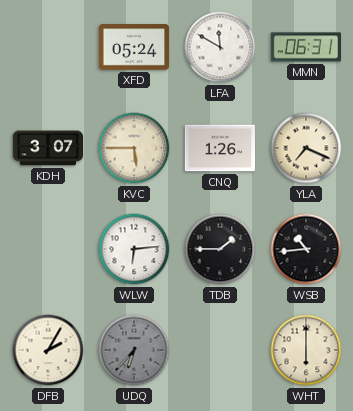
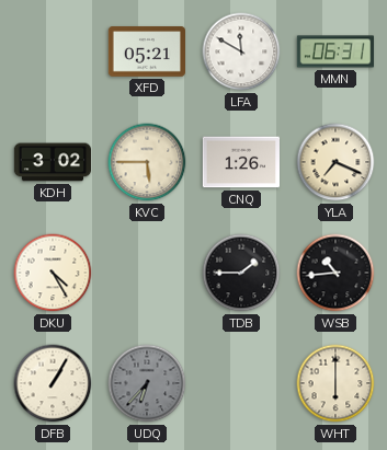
XFD: 05:24 -> 05:21 (146, 51)
KDH: 3:07 -> 3:02 (52, 162)
DKU: none -> 4:25 (53, 273)
WLW: 6:14 -> none (134, 249)
DFB: 2:05 -> 1:05 (53, 383)
